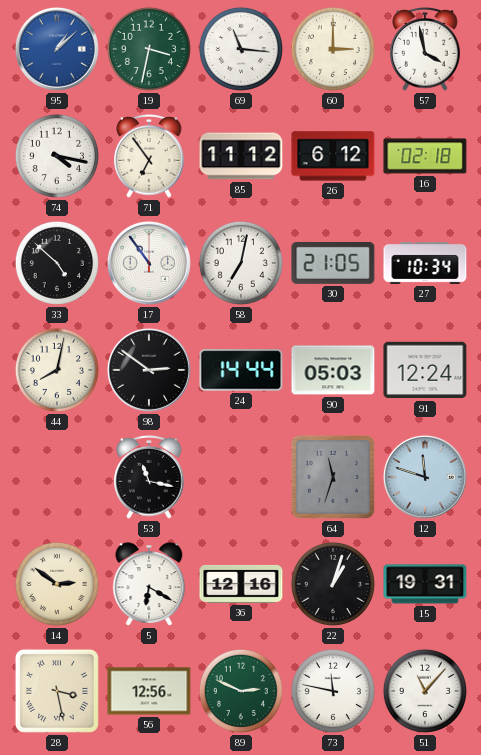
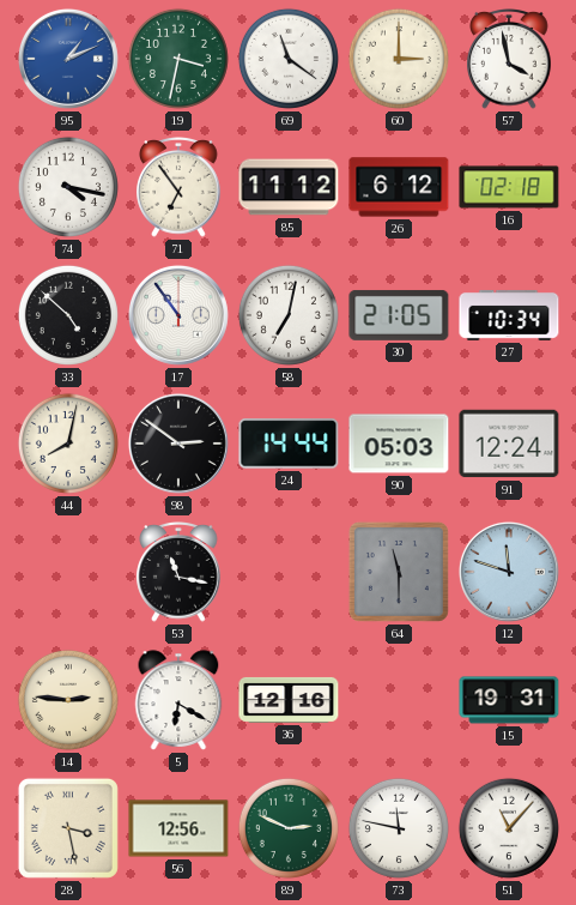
95: 1:08 -> 1:11 (68, 59)
69: 11:16 -> 11:21 (289, 59)
64: 11:33 -> 11:30 (399, 572)
14: 2:51 -> 2:46 (68, 700)
22: 1:03 -> none (333, 584)
